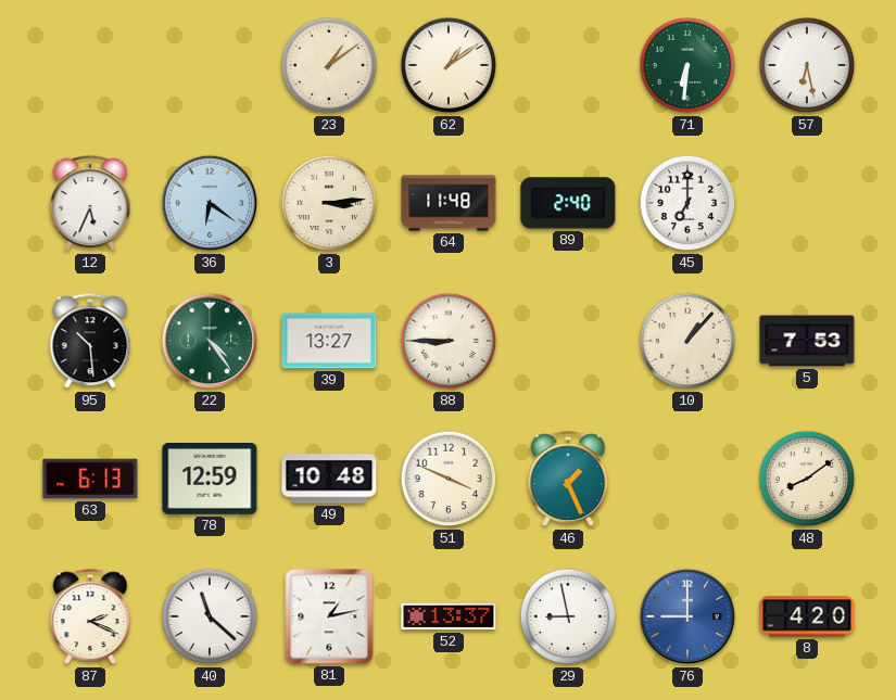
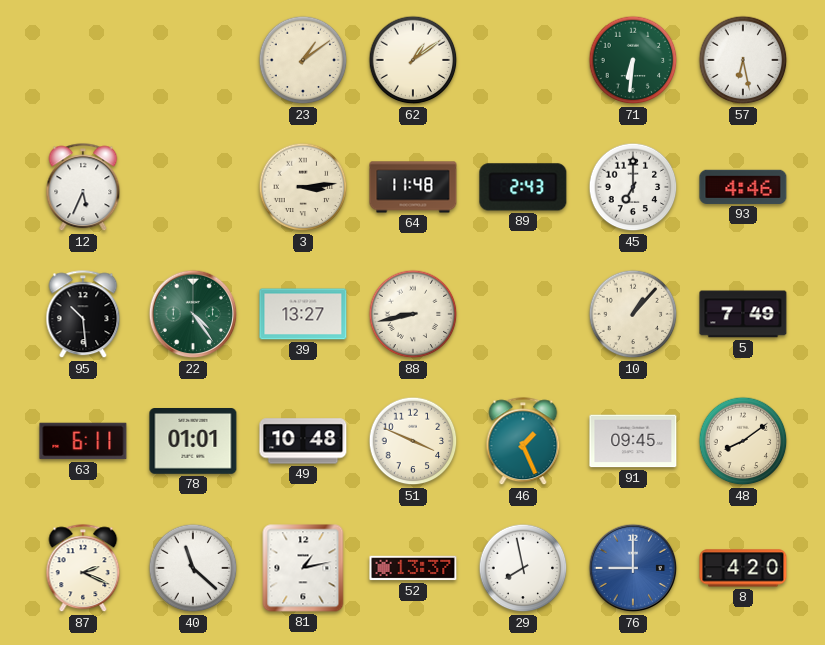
36: 6:21 -> none (210, 203)
89: 2:40 -> 2:43 (523, 187)
93: none -> 4:46 (743, 187)
88: 8:45 -> 8:43 (413, 314)
5: 7:53 -> 7:49 (743, 314)
63: 6:13 -> 6:11 (83, 441)
78: 12:59 -> 01:01 (193, 442)
91: none -> 09:45 (633, 441)
29: 8:58 -> 7:58 (523, 568)
